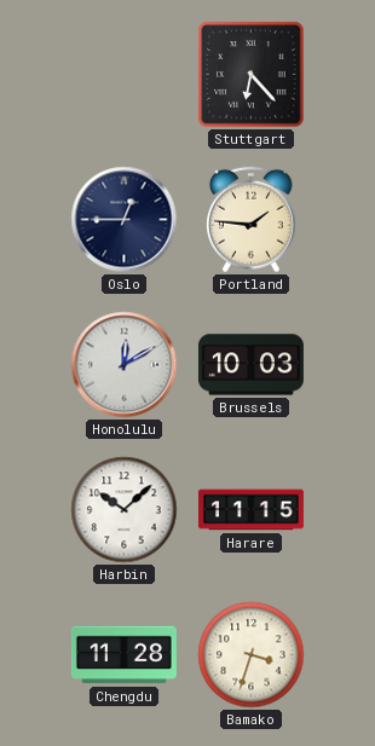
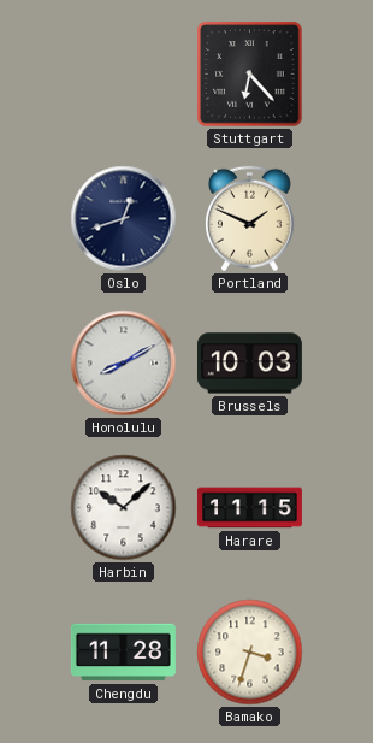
Oslo: 12:45 -> 12:42 (124, 219)
Portland: 1:46 -> 1:49 (250, 219)
Honolulu: 12:10 -> 8:10 (124, 364)
